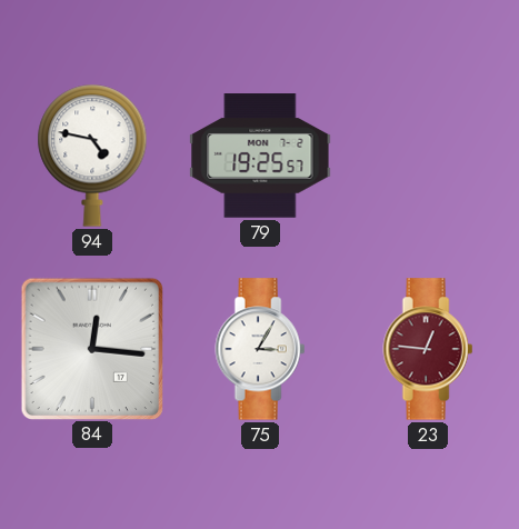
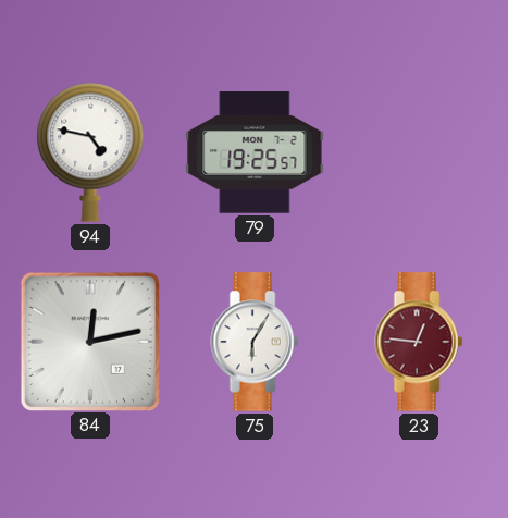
84: 12:16 -> 12:13 (89, 341)
75: 3:05 -> 6:05 (255, 342)
